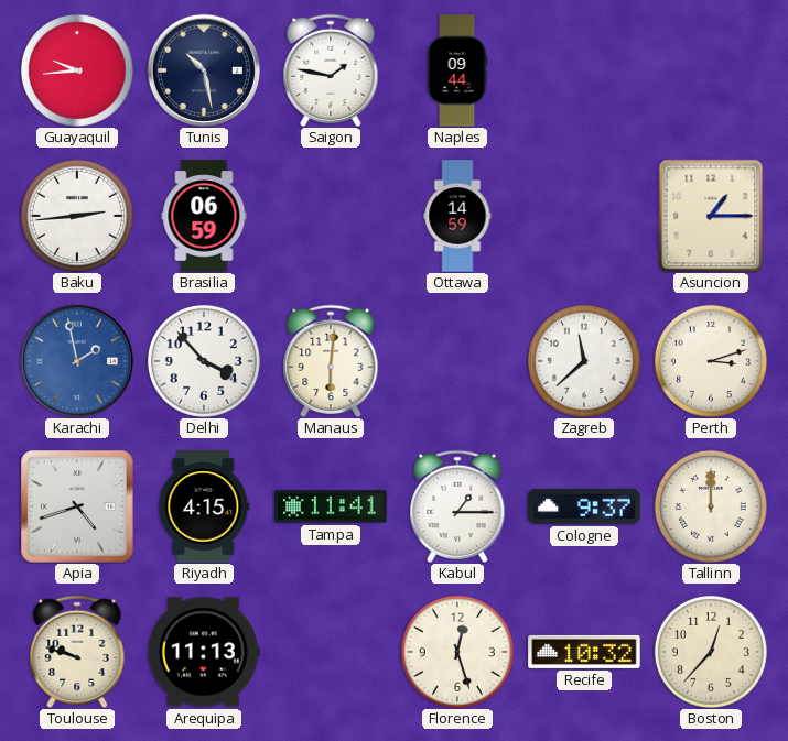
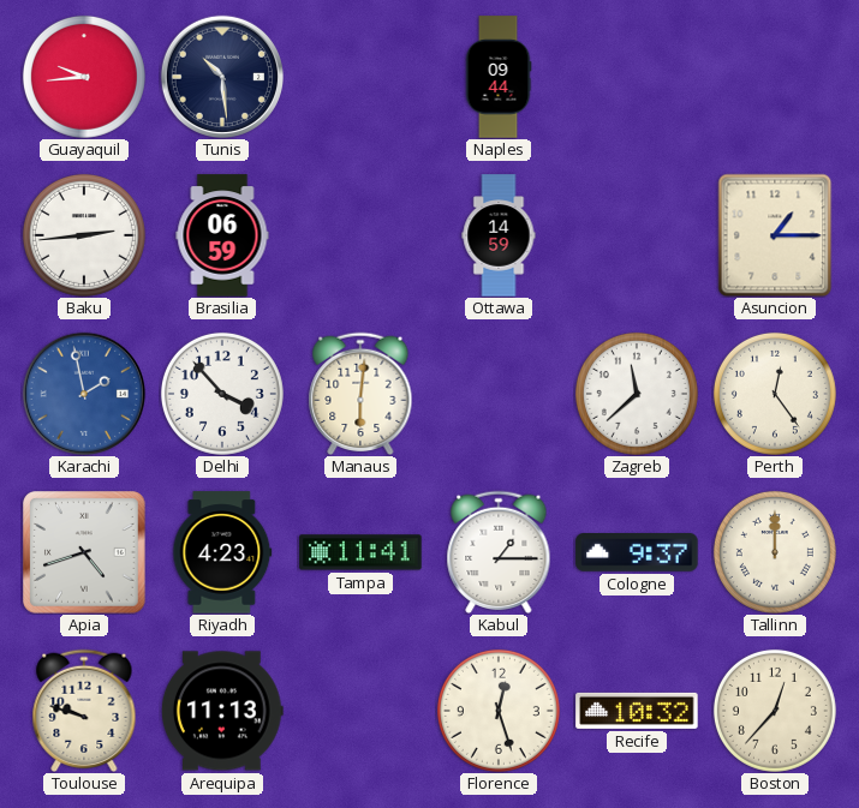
Tunis: 10:28 -> 10:29 (221, 76)
Saigon: 1:47 -> none (331, 69)
Perth: 3:12 -> 12:24 (775, 394)
Riyadh: 4:15 -> 4:23 (222, 552)
